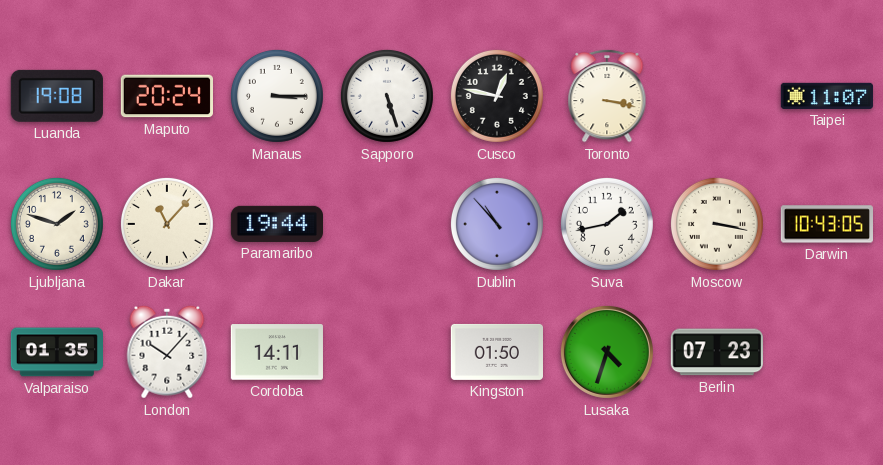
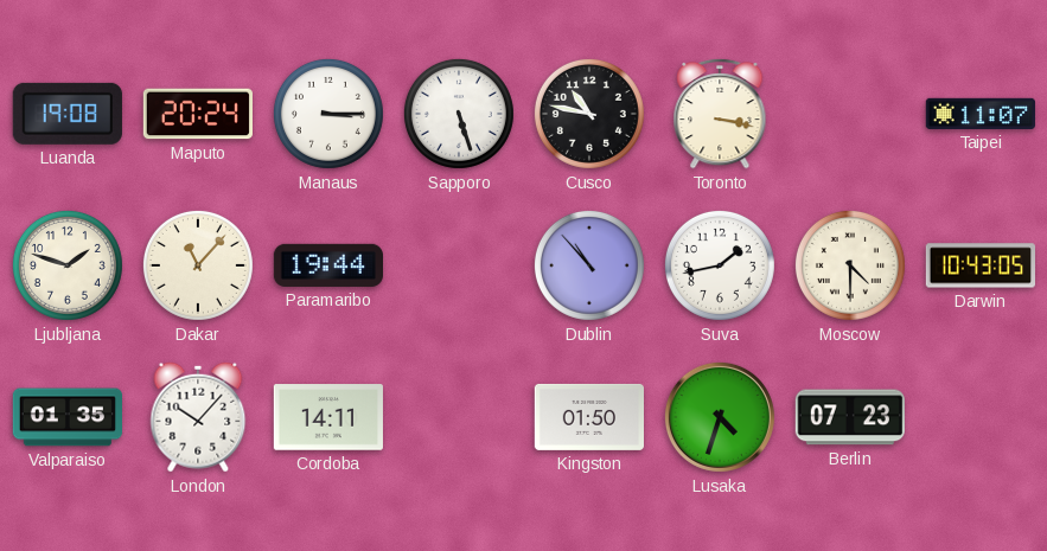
Cusco: 12:47 -> 10:47 (589, 114)
Moscow: 3:17 -> 4:30 (850, 265)
